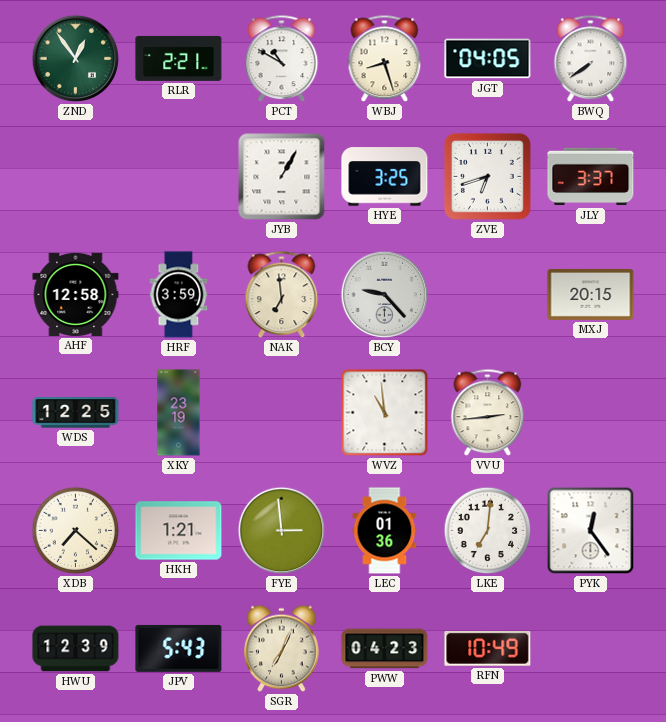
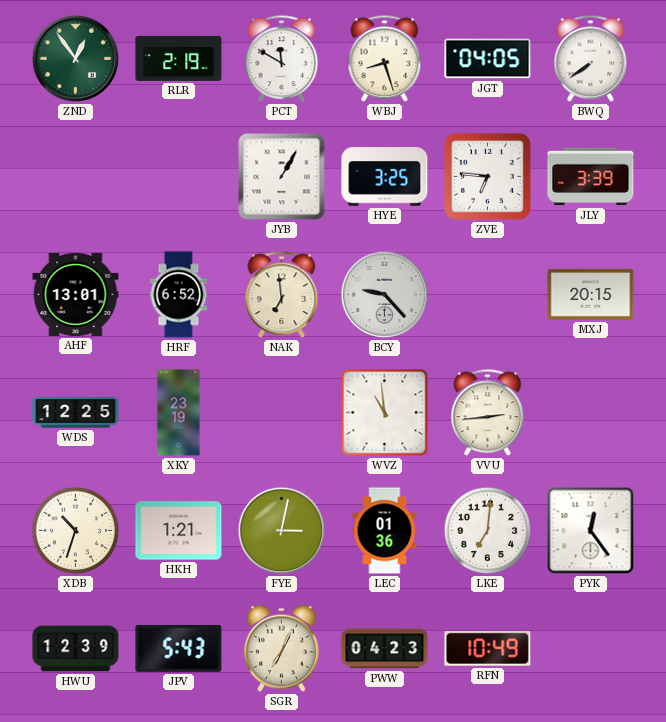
RLR: 2:21 -> 2:19 (179, 58)
PCT: 10:50 -> 11:50 (282, 59)
ZVE: 6:42 -> 6:46 (487, 176)
JLY: 3:37 -> 3:39 (591, 177)
AHF: 12:58 -> 13:01 (76, 294)
HRF: 3:59 -> 6:52 (179, 295)
XDB: 7:22 -> 10:33 (76, 531)
FYE: 2:59 -> 3:02 (282, 531)
